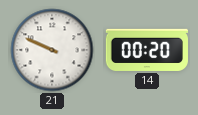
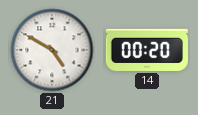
21: 9:49 -> 4:50 (52, 50)
